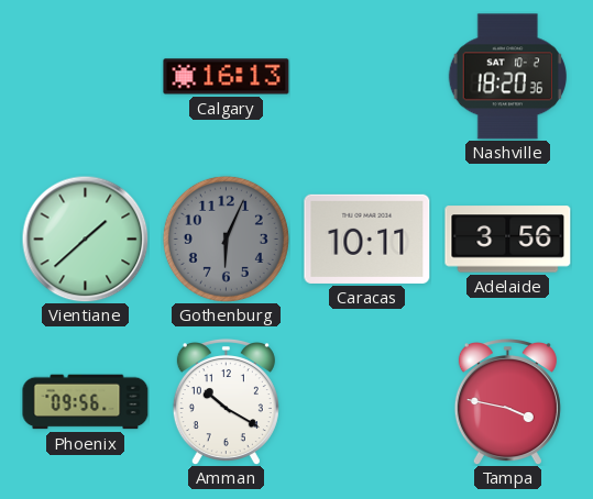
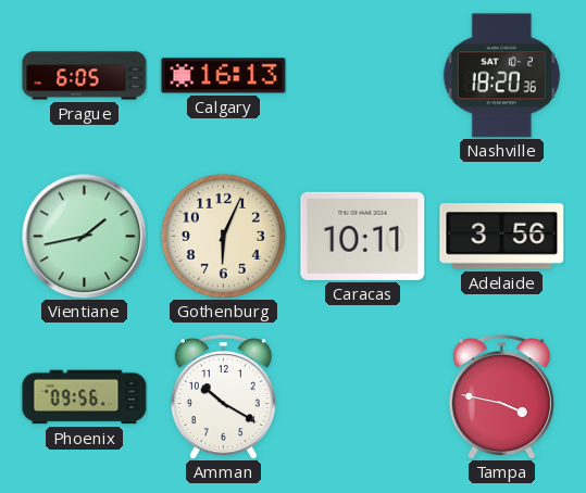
Prague: none -> 6:05 (85, 76)
Vientiane: 1:38 -> 1:43 (84, 236)
Gothenburg dial: grey -> cream (223, 236)
